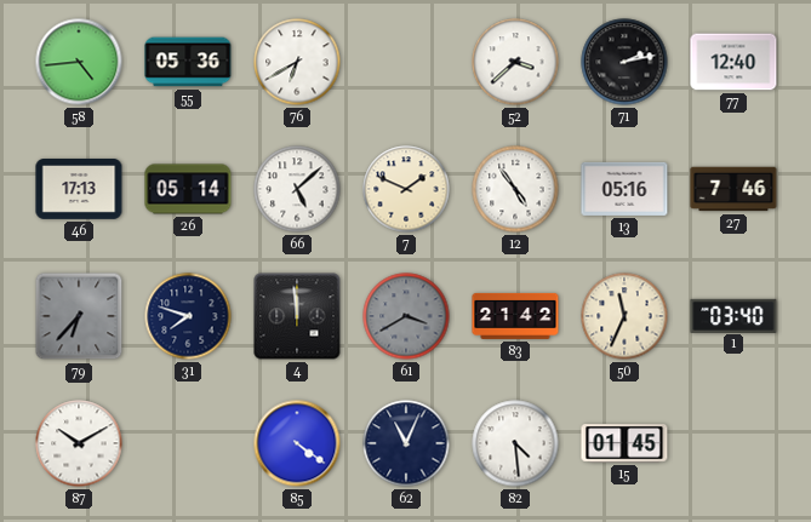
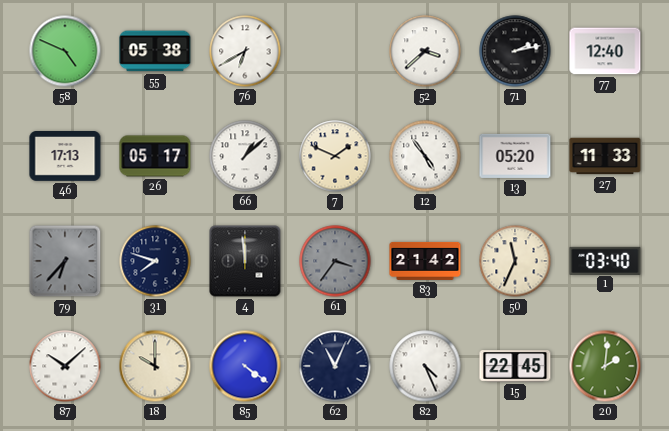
58: 4:44 -> 4:49 (65, 51)
55: 05:36 -> 05:38 (155, 51)
26: 05:14 -> 05:17 (155, 156)
66: 5:08 -> 1:08 (245, 156)
13: 05:16 -> 05:20 (515, 156)
27: 7:46 -> 11:33 (605, 156)
61: 3:40 -> 3:36 (335, 261)
87: 10:10 -> 10:08 (65, 366)
18: none -> 10:00 (155, 366)
82: 4:29 -> 4:26 (425, 366)
15: 01:45 -> 22:45 (515, 366)
20: none -> 2:01 (605, 366)
